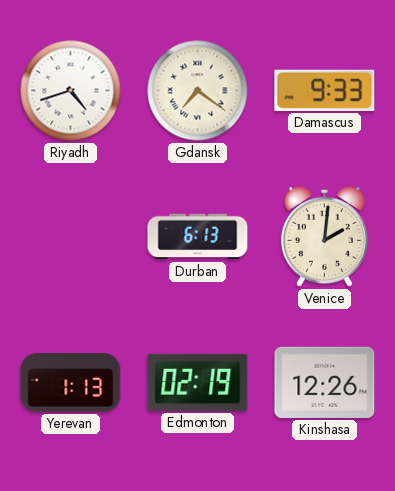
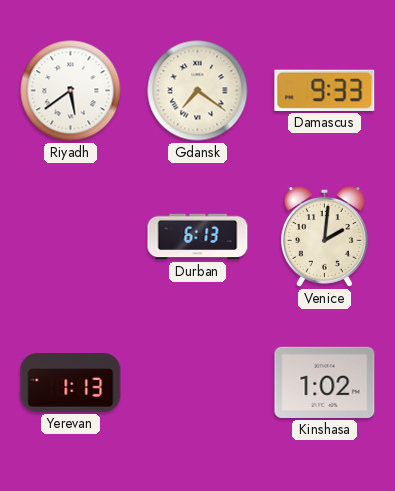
Riyadh: 4:42 -> 5:39 (71, 91)
Edmonton: 02:19 -> none (198, 382)
Kinshasa: 12:26 -> 1:02 (325, 382)
